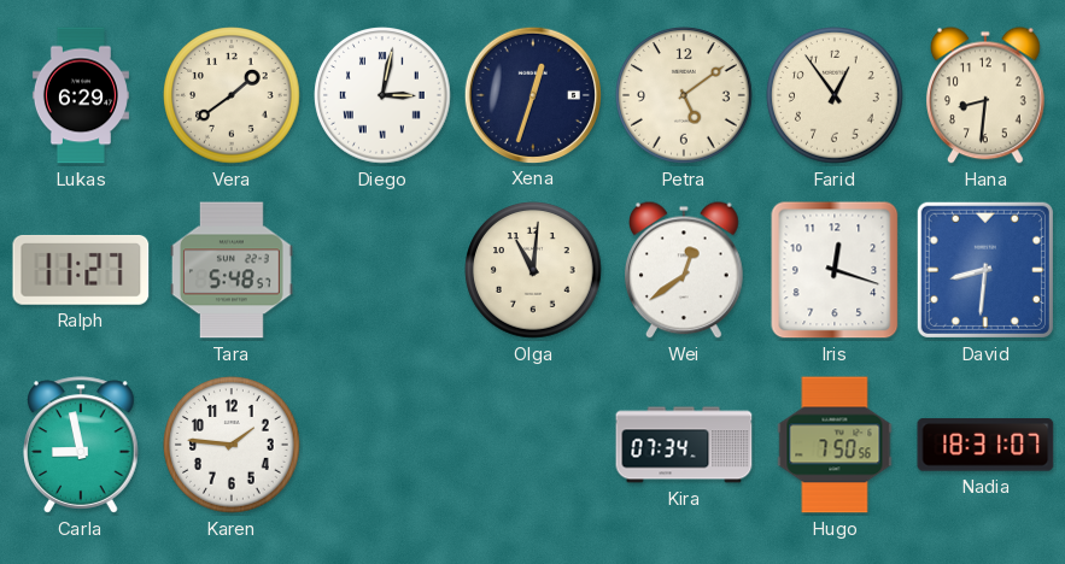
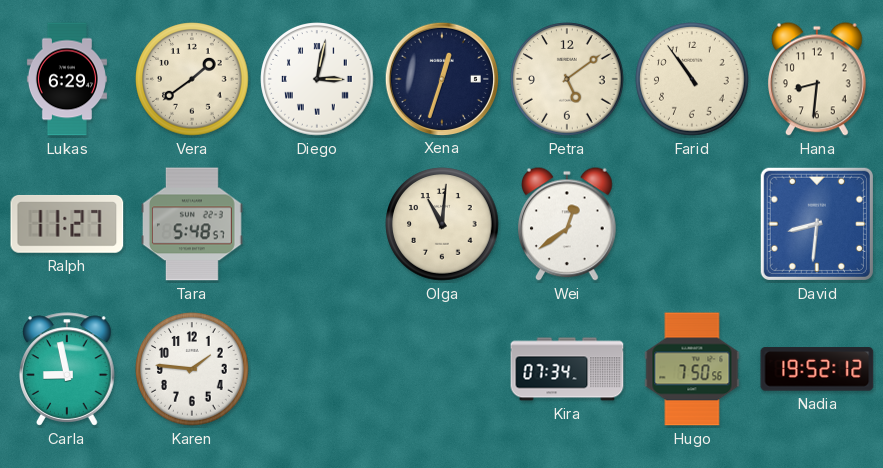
Farid: 12:54 -> 10:54 (692, 79)
Iris: 12:18 -> none (835, 270)
Nadia: 18:31 -> 19:52 (817, 369)
